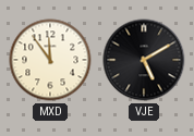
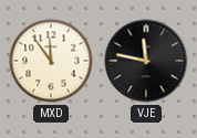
VJE: 5:10 -> 11:47 (146, 61)
